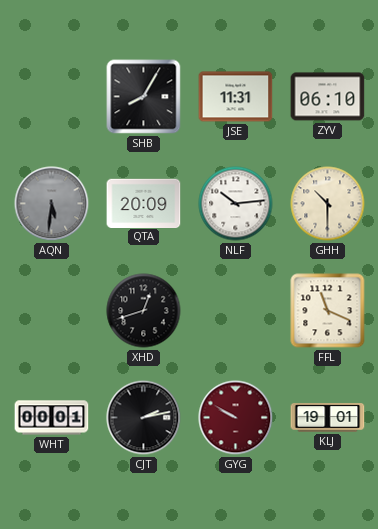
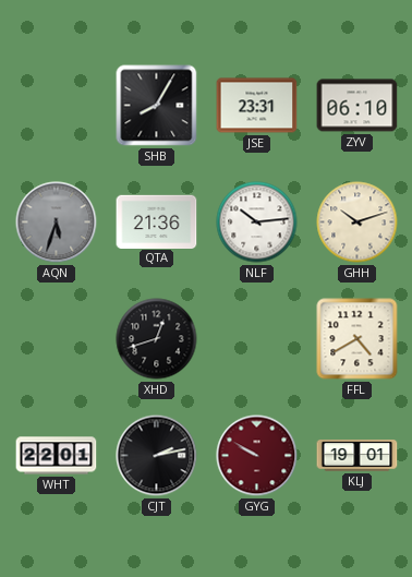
JSE: 11:31 -> 23:31 (257, 106)
AQN: 5:31 -> 5:33 (57, 223)
QTA: 20:09 -> 21:36 (157, 221)
GHH: 10:30 -> 10:12 (358, 223)
FFL: 11:19 -> 4:40 (358, 339)
WHT: 00:01 -> 22:01 (57, 456)
